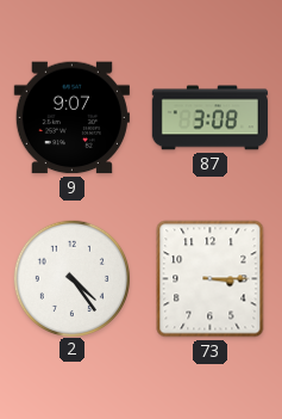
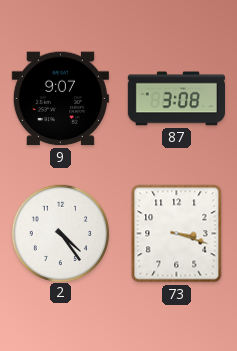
73: 3:15 -> 3:18 (177, 234)
